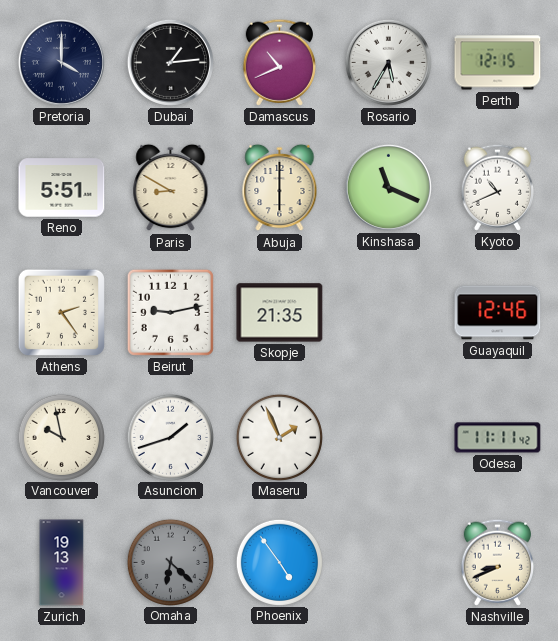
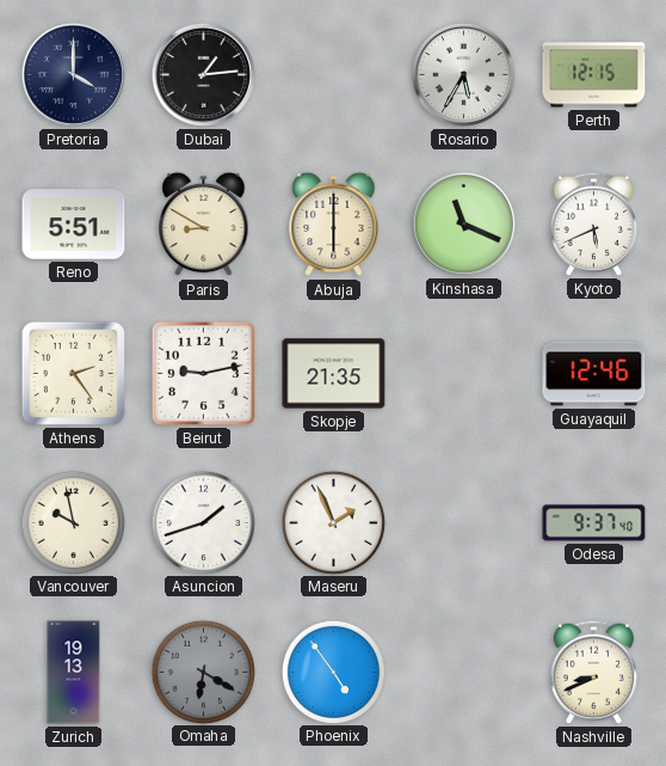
Damascus: 10:41 -> none (279, 62)
Kyoto: 10:41 -> 5:41 (593, 223)
Odesa: 11:11 -> 9:37 (594, 523)
Omaha: 6:22 -> 6:20 (203, 672)
